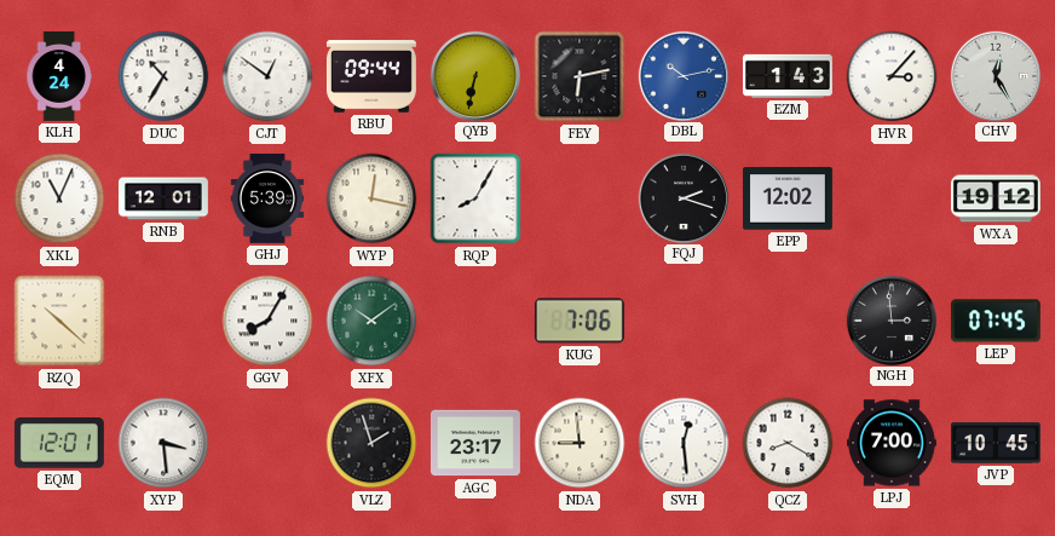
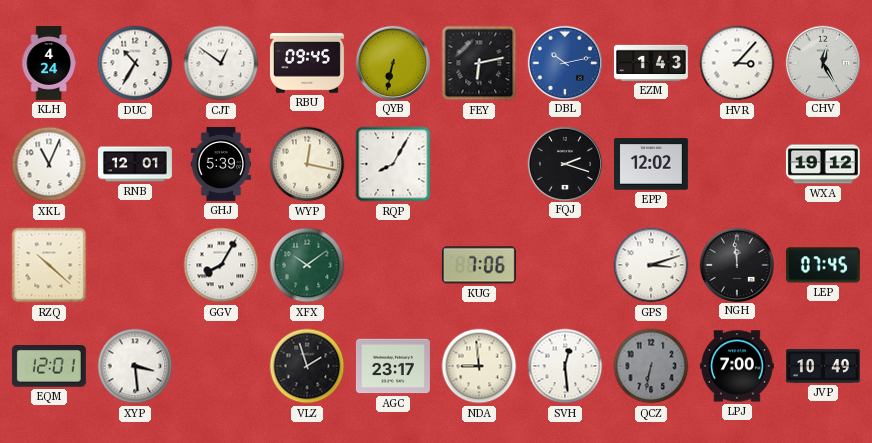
RBU: 09:44 -> 09:45 (307, 63)
GPS: none -> 3:12 (651, 265)
NGH: 2:59 -> 11:59 (736, 264)
QCZ: 8:20 -> 6:32 (651, 366)
QCZ dial: white -> grey (651, 366)
JVP: 10:45 -> 10:49 (823, 366)
